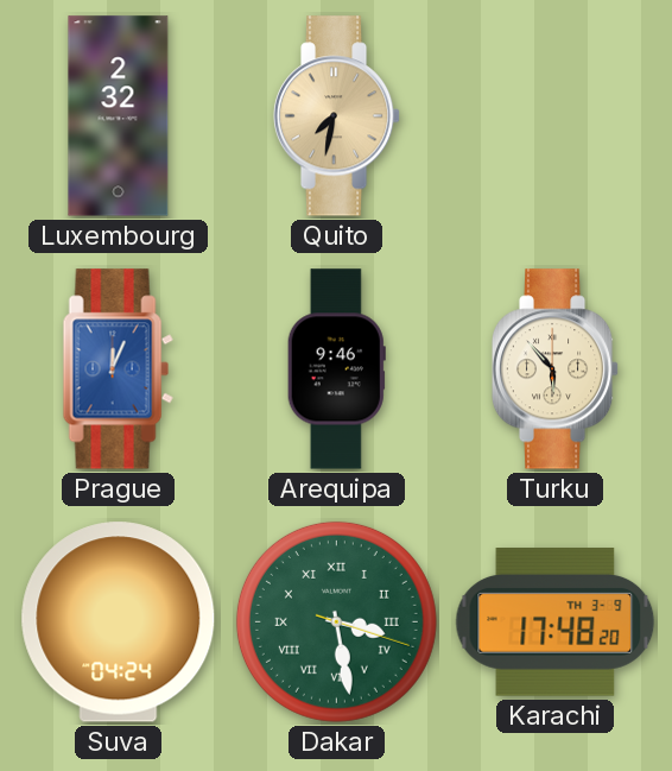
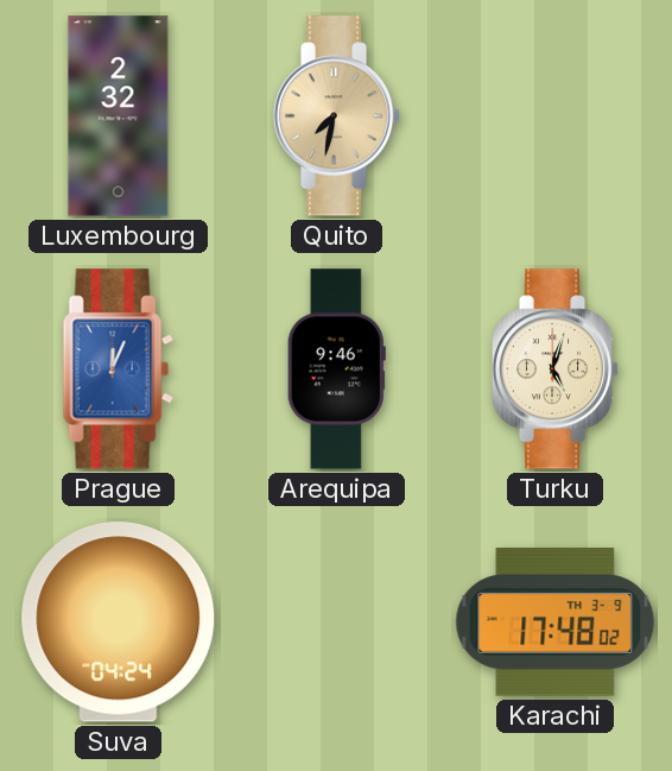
Turku: 5:53 -> 5:03 (556, 369)
Dakar: 3:28 -> none (336, 621)
Karachi: 17:48:20 -> 17:48:02 (556, 623)
